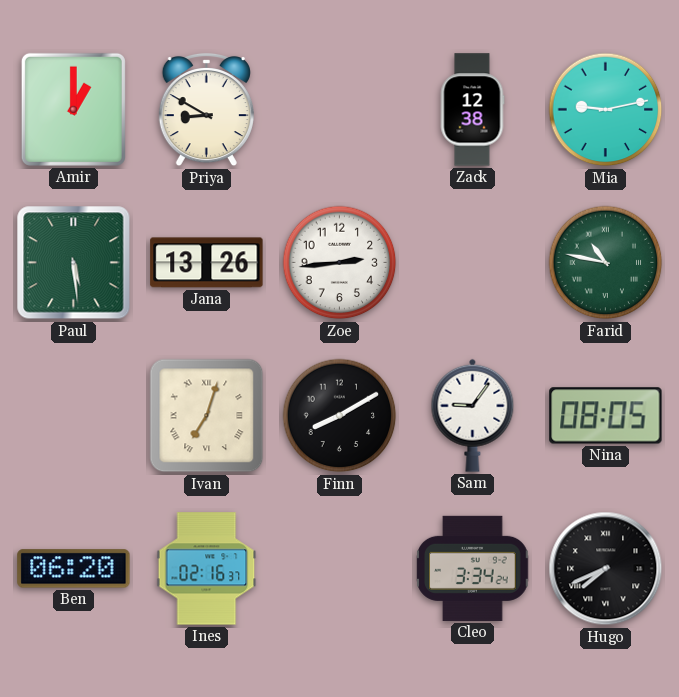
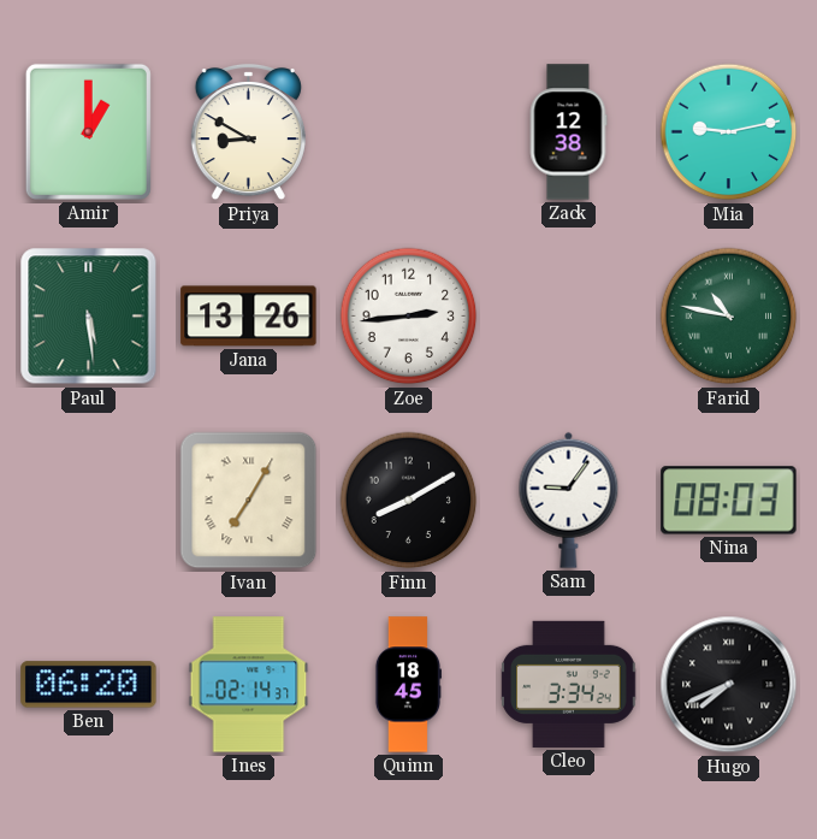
Ivan: 7:03 -> 7:05 (249, 501)
Nina: 08:05 -> 08:03 (729, 501)
Ines: 02:16 -> 02:14 (249, 685)
Quinn: none -> 18:45 (407, 685)
